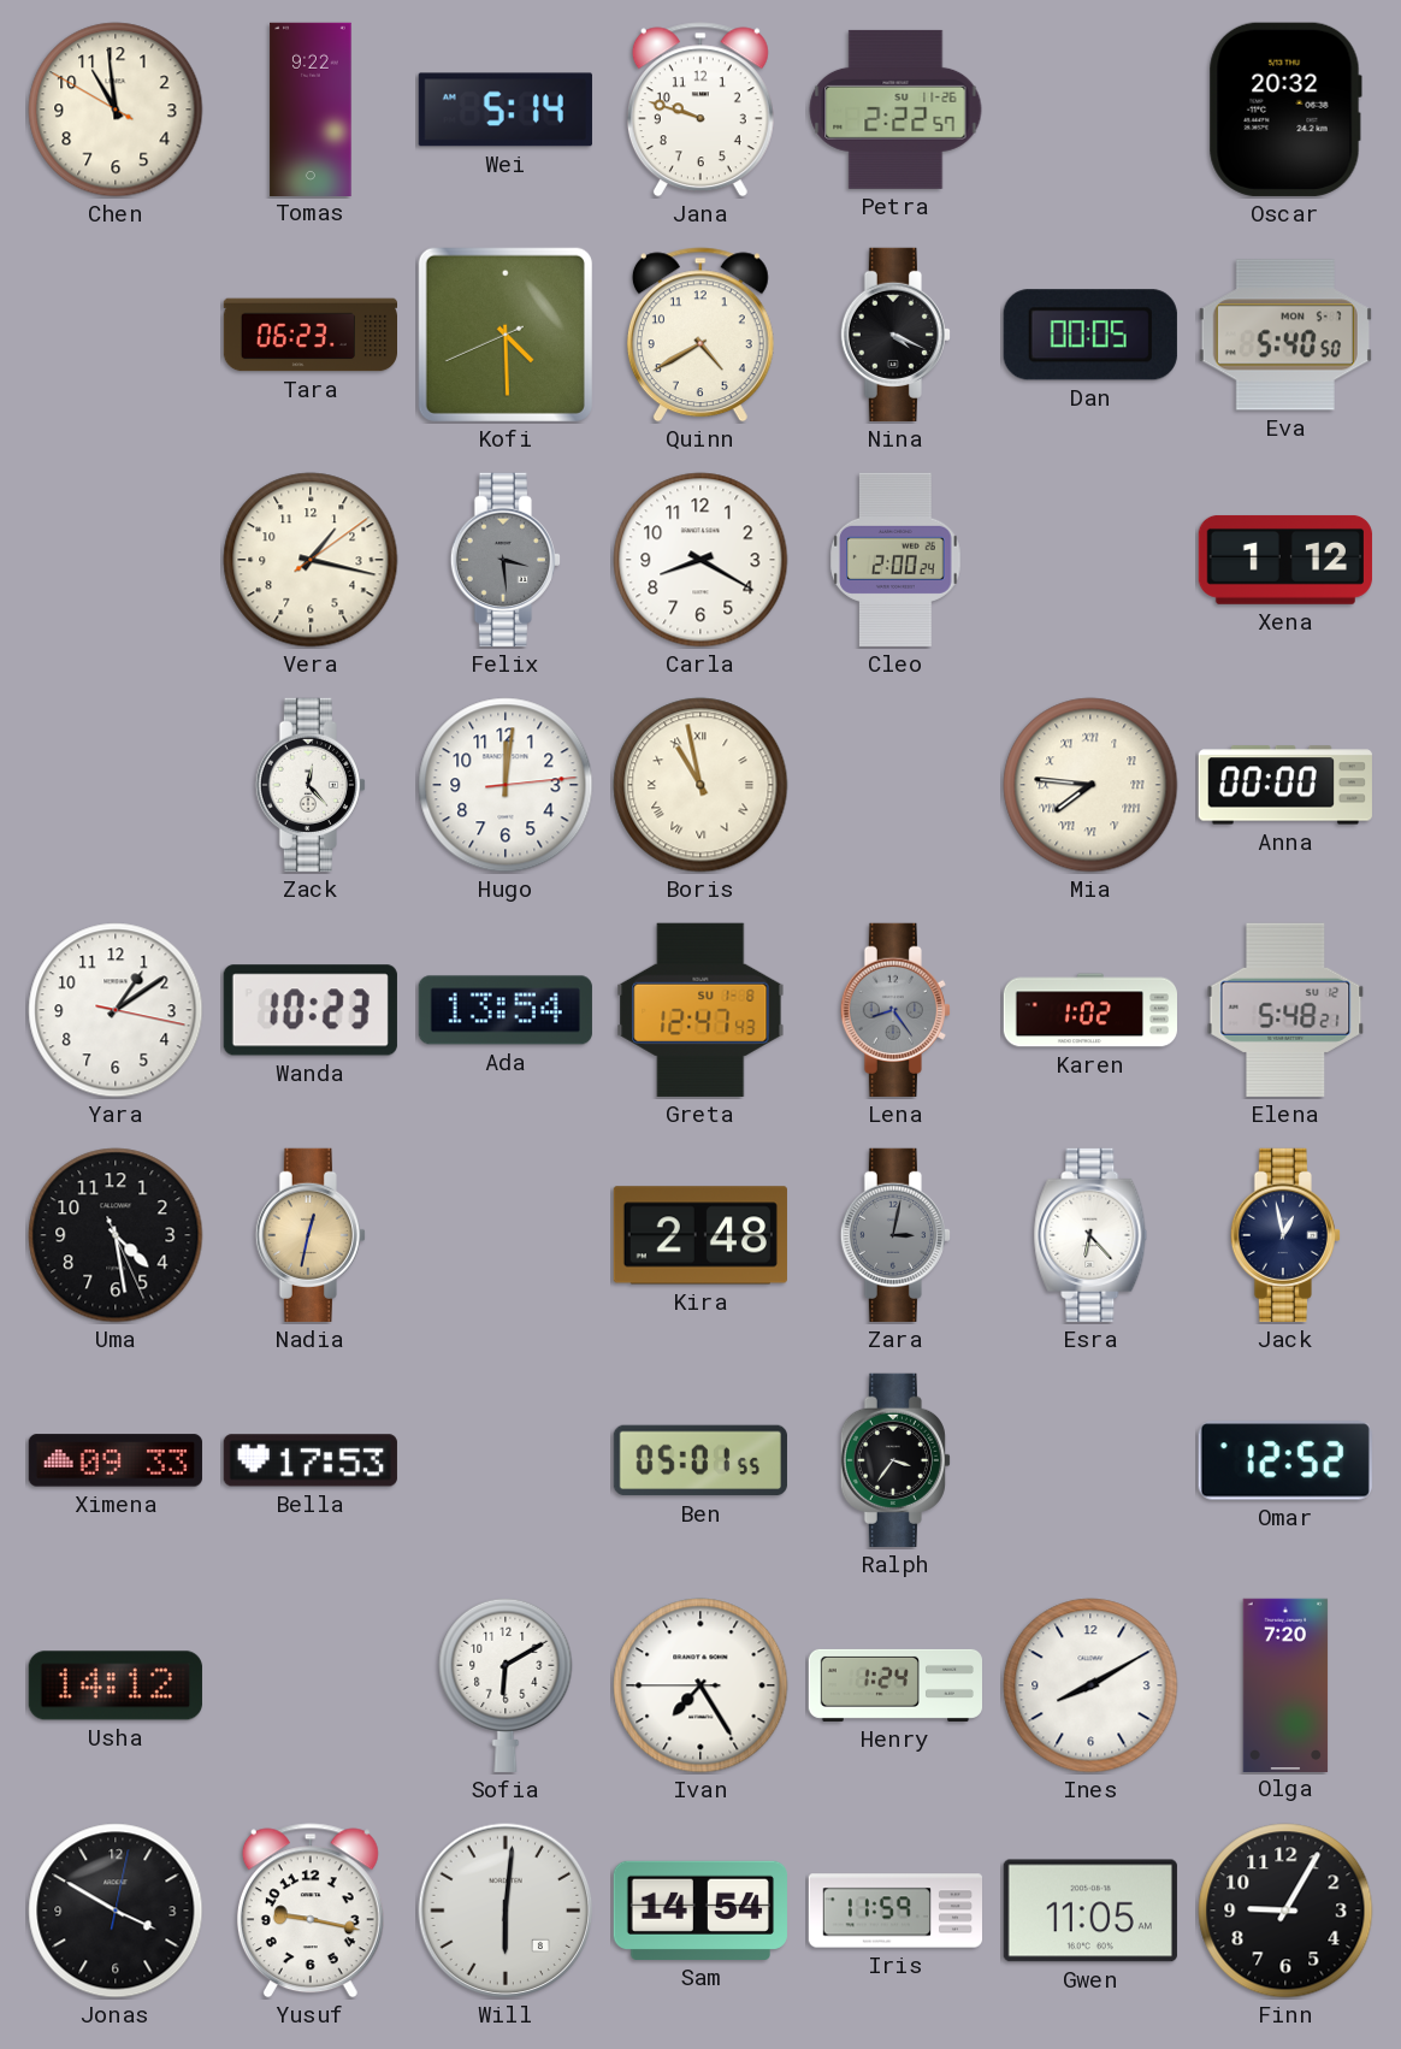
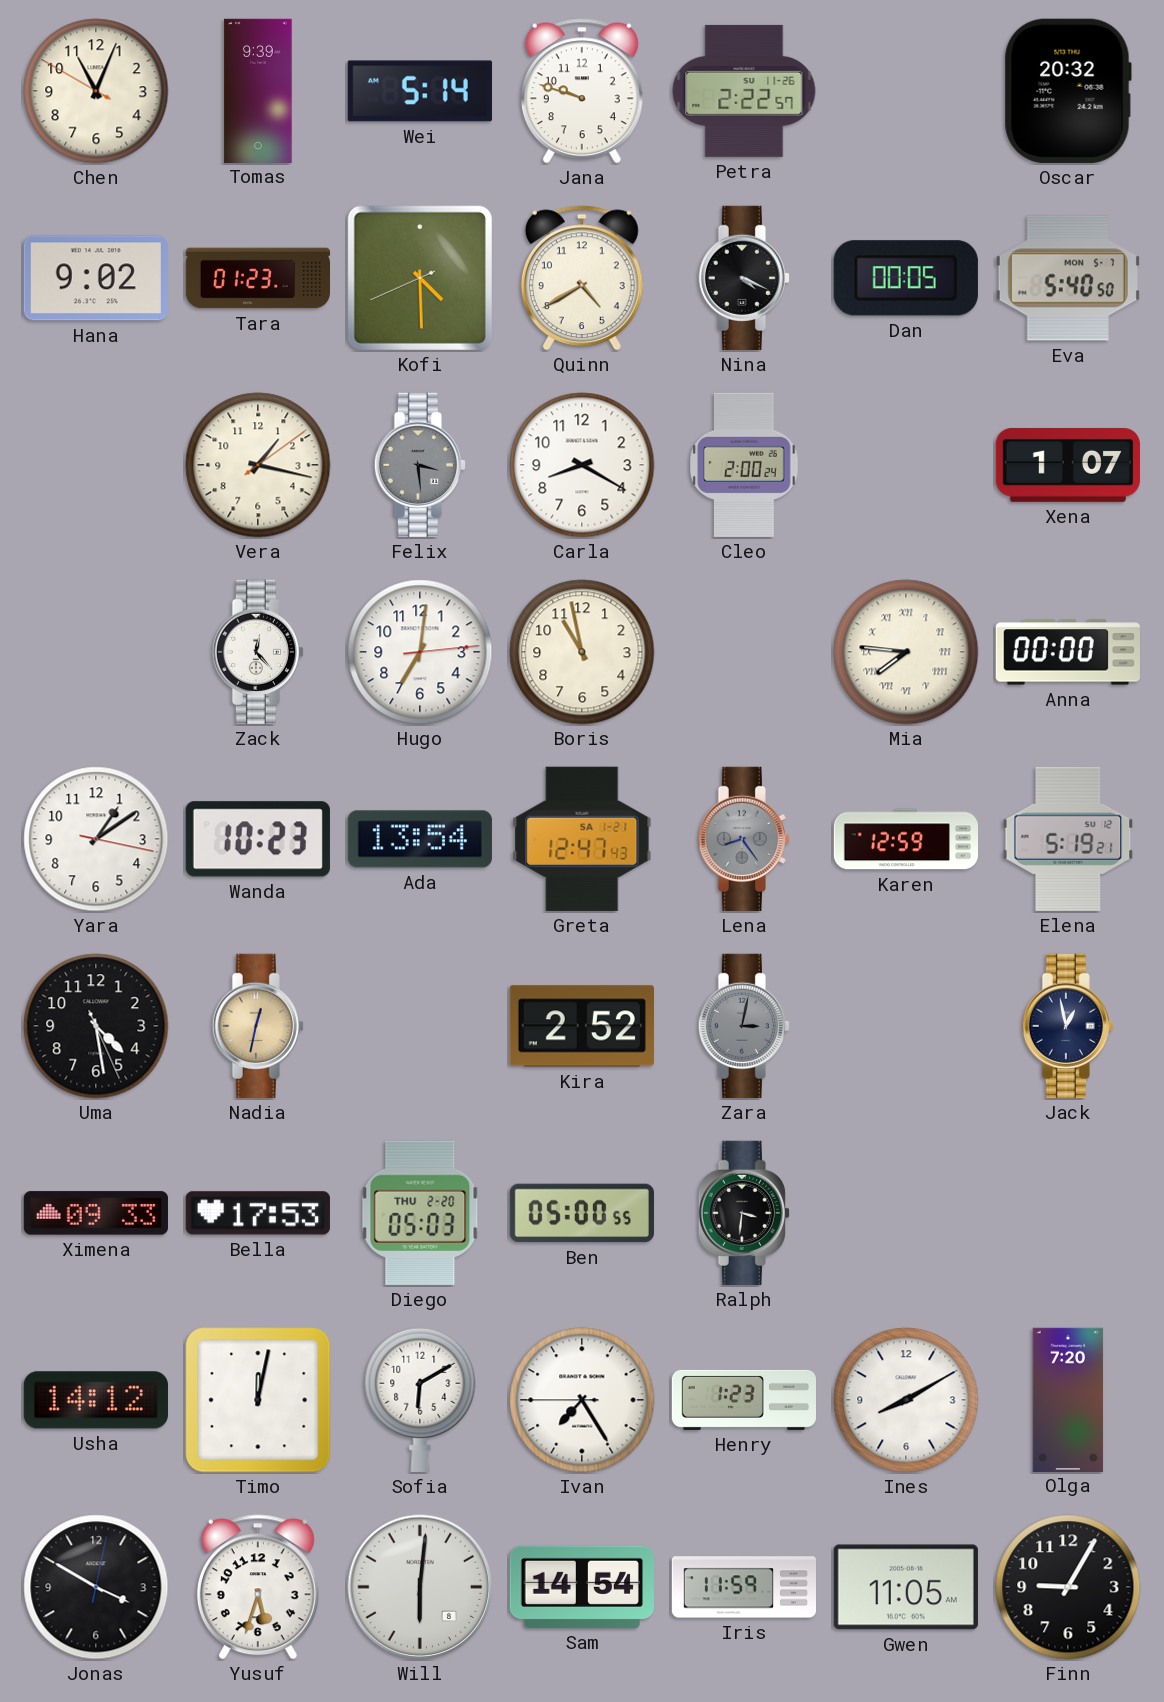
Chen: 10:58 -> 11:03 (96, 91)
Tomas: 9:22 -> 9:39 (258, 90)
Hana: none -> 9:02 (96, 278)
Tara: 06:23 -> 01:23 (258, 278)
Xena: 1:12 -> 1:07 (1068, 465)
Hugo: 12:01 -> 7:01 (420, 652)
Boris numerals: Roman -> Arabic (582, 652)
Greta date: SU 1-8 -> SA 1-21 (582, 839)
Karen: 1:02 -> 12:59 (905, 839)
Elena: 5:48 -> 5:19 (1068, 839)
Kira: 2:48 -> 2:52 (582, 1026)
Esra: 6:23 -> none (1090, 1235)
Diego: none -> 05:03 (420, 1213)
Ben: 05:01 -> 05:00 (582, 1213)
Ralph: 3:36 -> 3:31 (744, 1213)
Omar: 12:52 -> none (1285, 1460)
Timo: none -> 12:02 (258, 1400)
Henry: 1:24 -> 1:23 (743, 1400)
Yusuf: 9:17 -> 5:33 (258, 1587)
